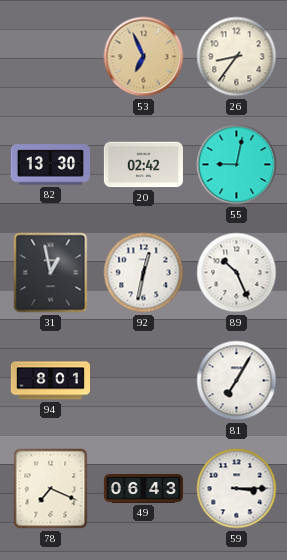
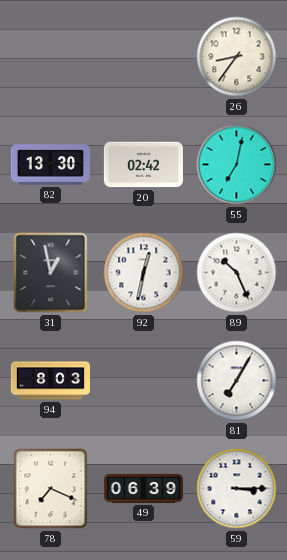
53: 6:56 -> none (144, 57)
55: 9:02 -> 7:02 (237, 165)
94: 8:01 -> 8:03 (50, 381)
49: 06:43 -> 06:39 (143, 488)
